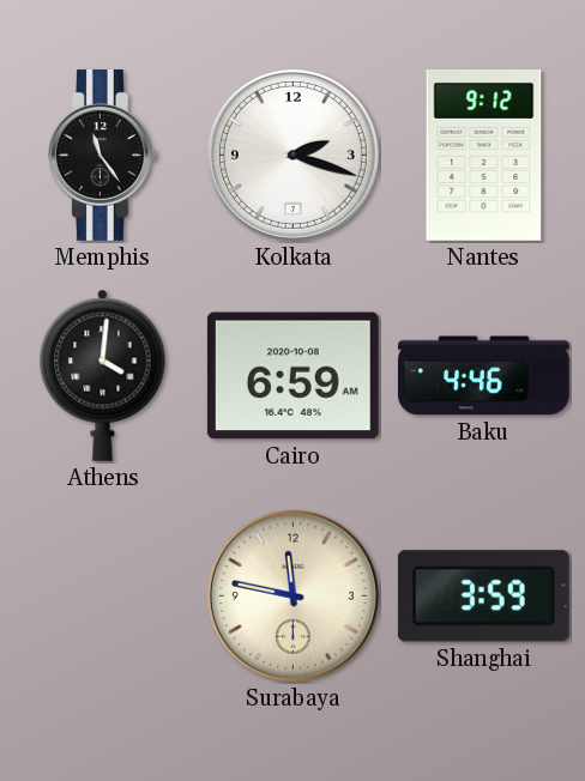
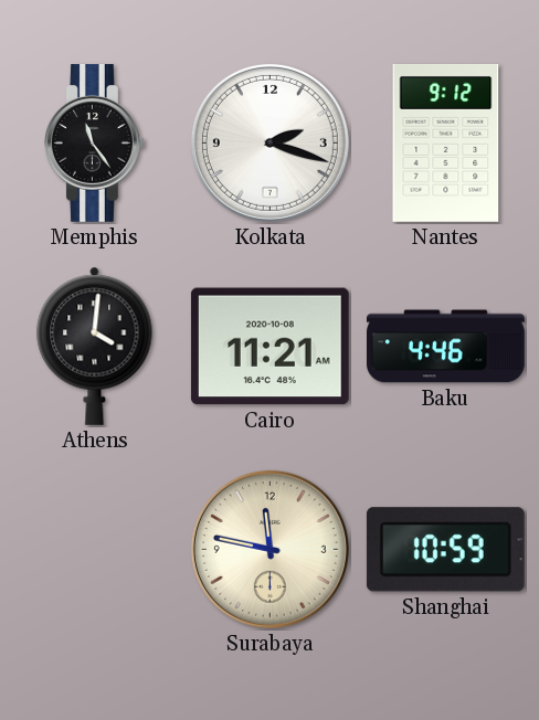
Cairo: 6:59 -> 11:21 (269, 347)
Shanghai: 3:59 -> 10:59 (445, 550)
